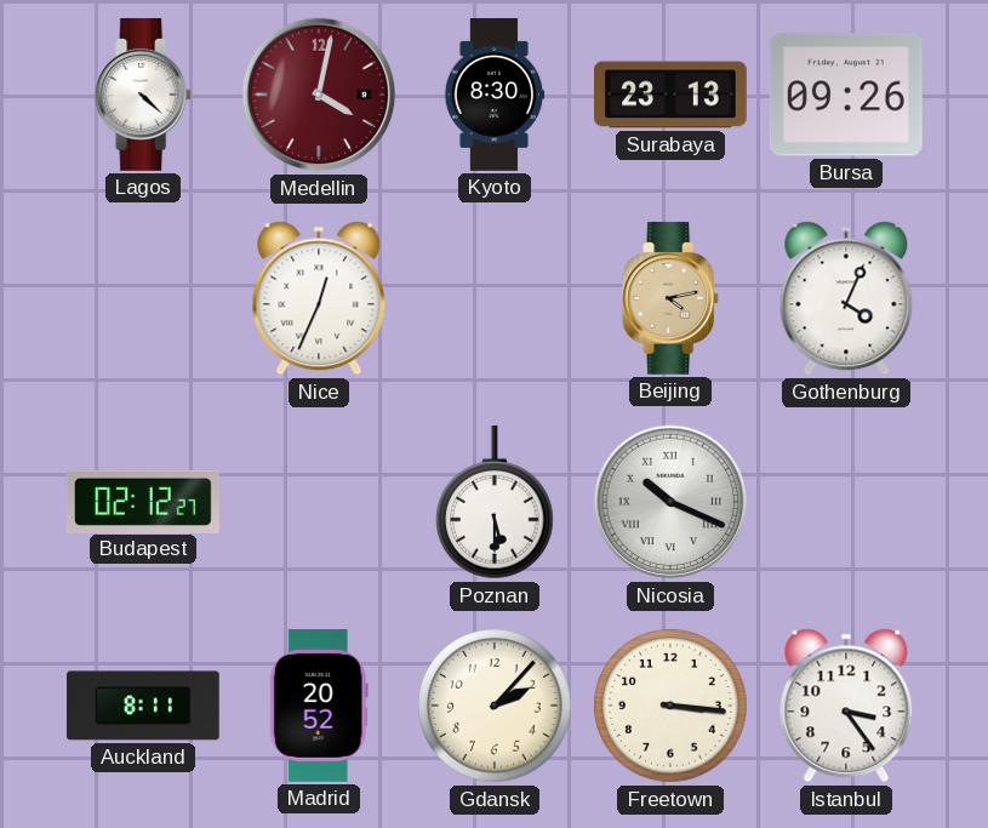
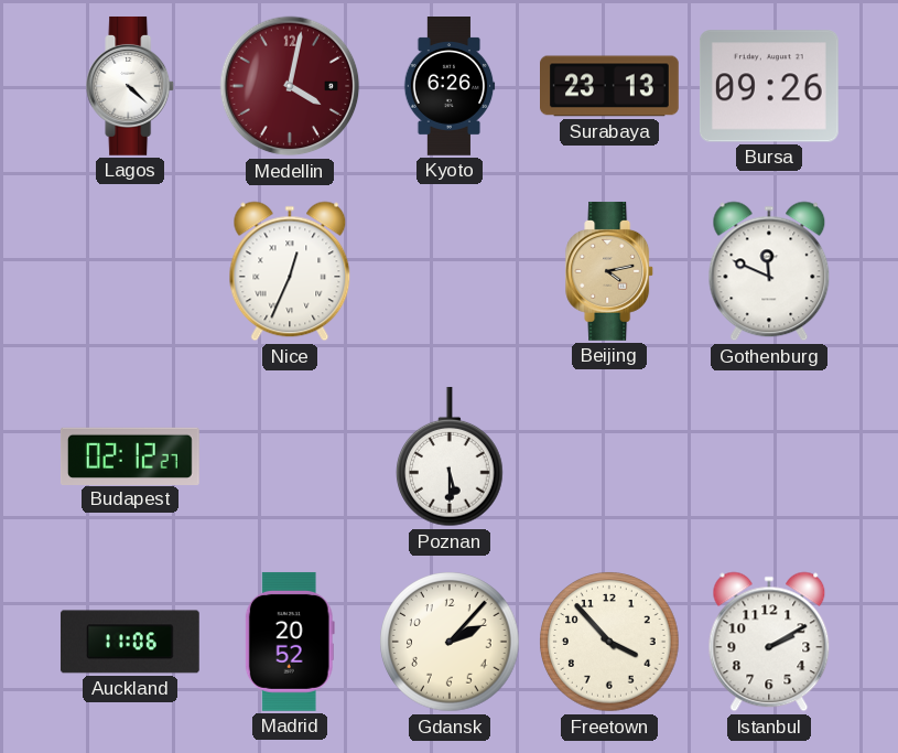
Kyoto: 8:30 -> 6:26 (450, 87)
Gothenburg: 4:04 -> 11:49 (769, 271)
Nicosia: 10:19 -> none (670, 502)
Auckland: 8:11 -> 11:06 (130, 642)
Freetown: 3:16 -> 3:53 (609, 642)
Istanbul: 3:24 -> 2:10 (769, 642)
